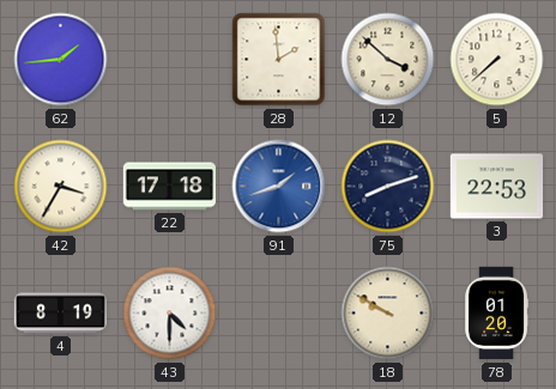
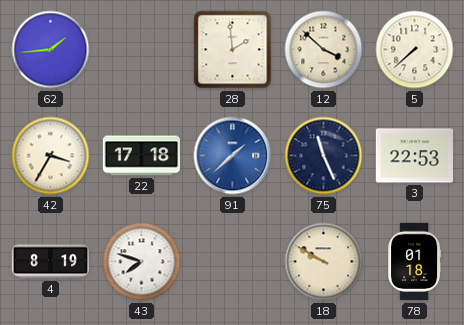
91: 1:42 -> 1:38 (233, 156)
75: 8:12 -> 11:26 (324, 156)
43: 4:30 -> 7:48 (142, 262)
78: 01:20 -> 01:18 (415, 262)
